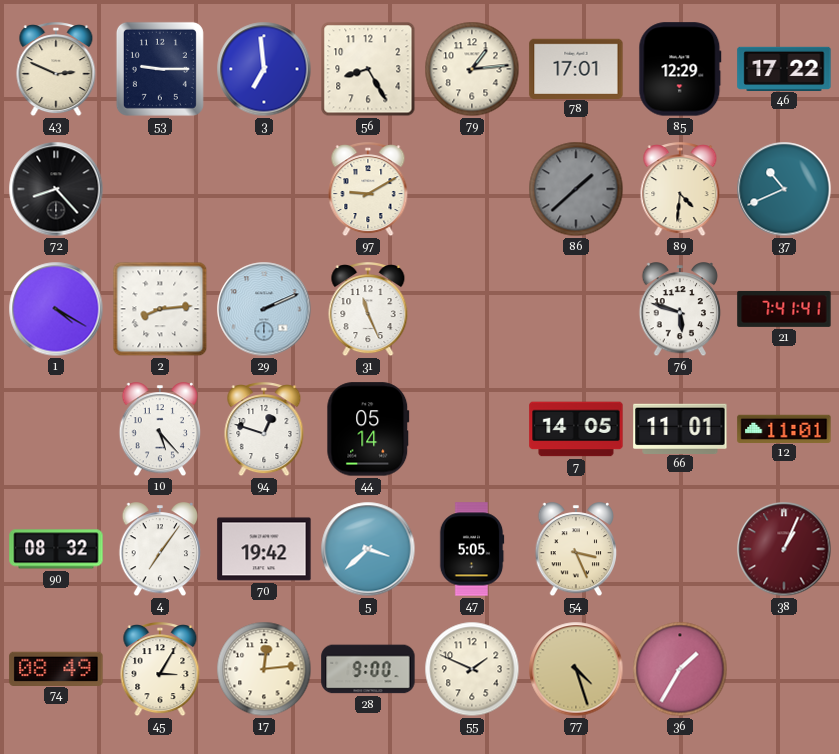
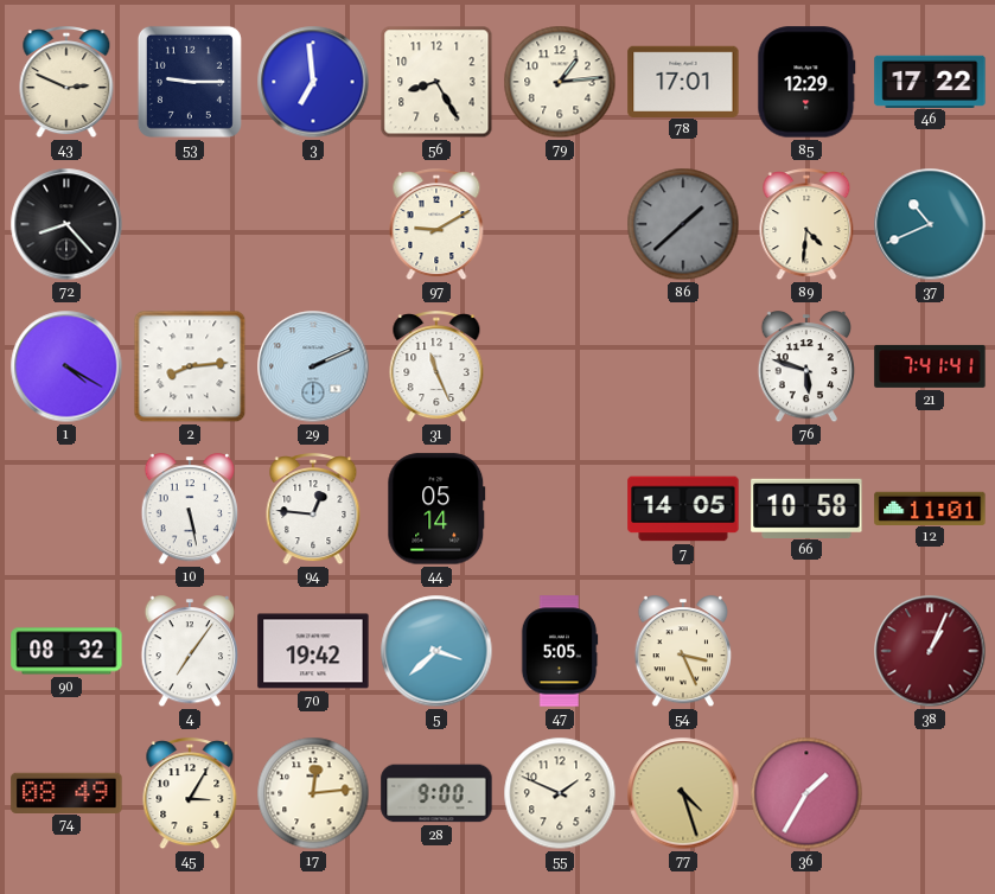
10: 5:23 -> 5:28 (190, 510)
94: 12:48 -> 12:46 (313, 510)
66: 11:01 -> 10:58 (806, 507)
